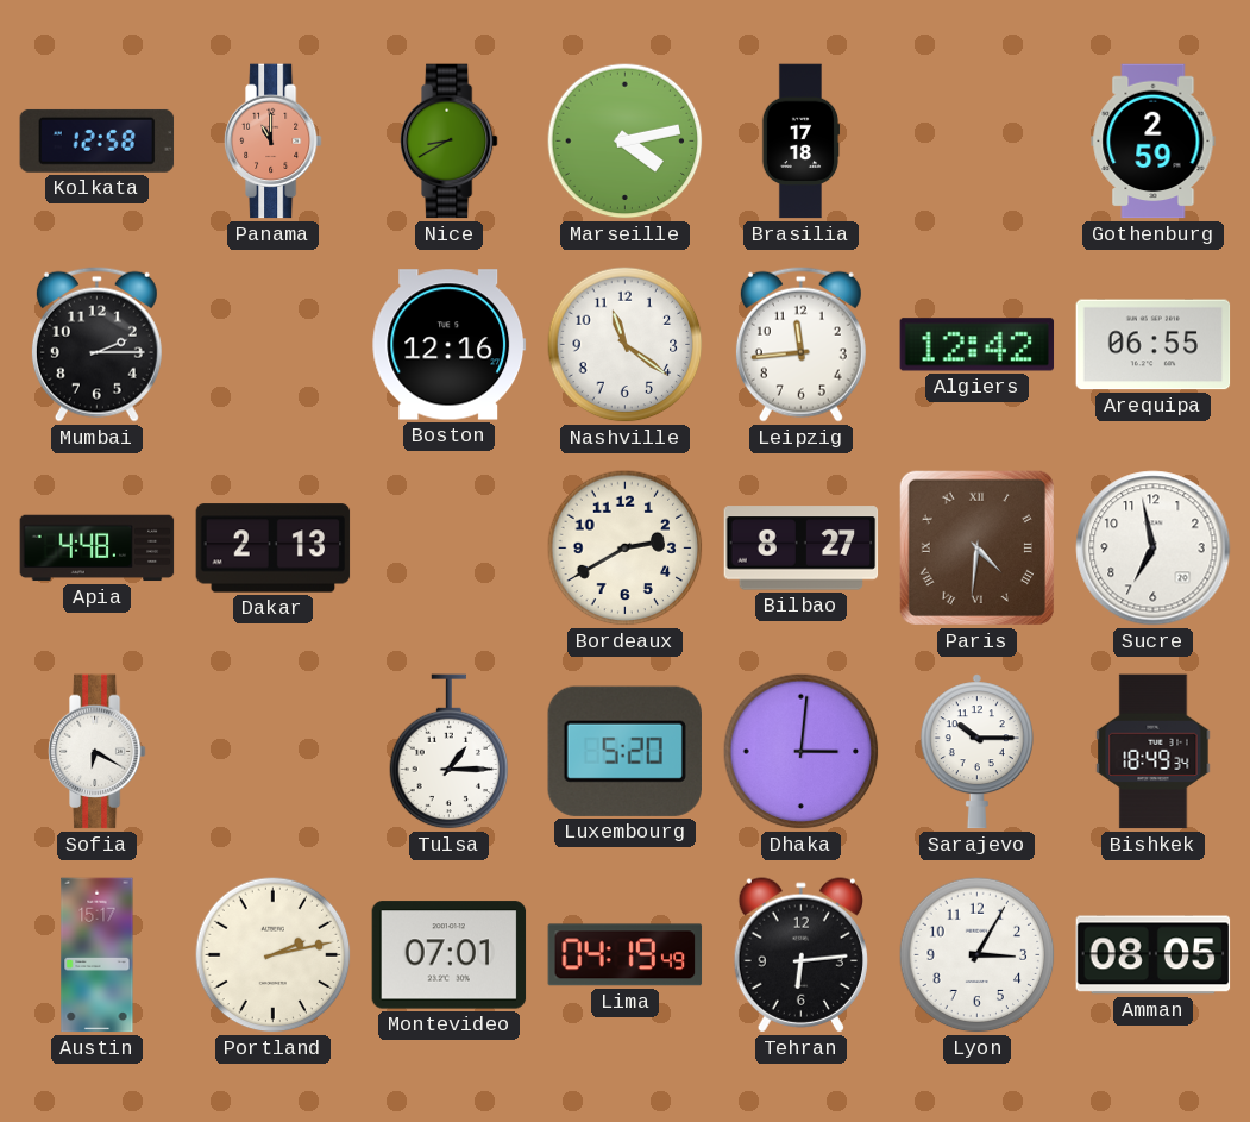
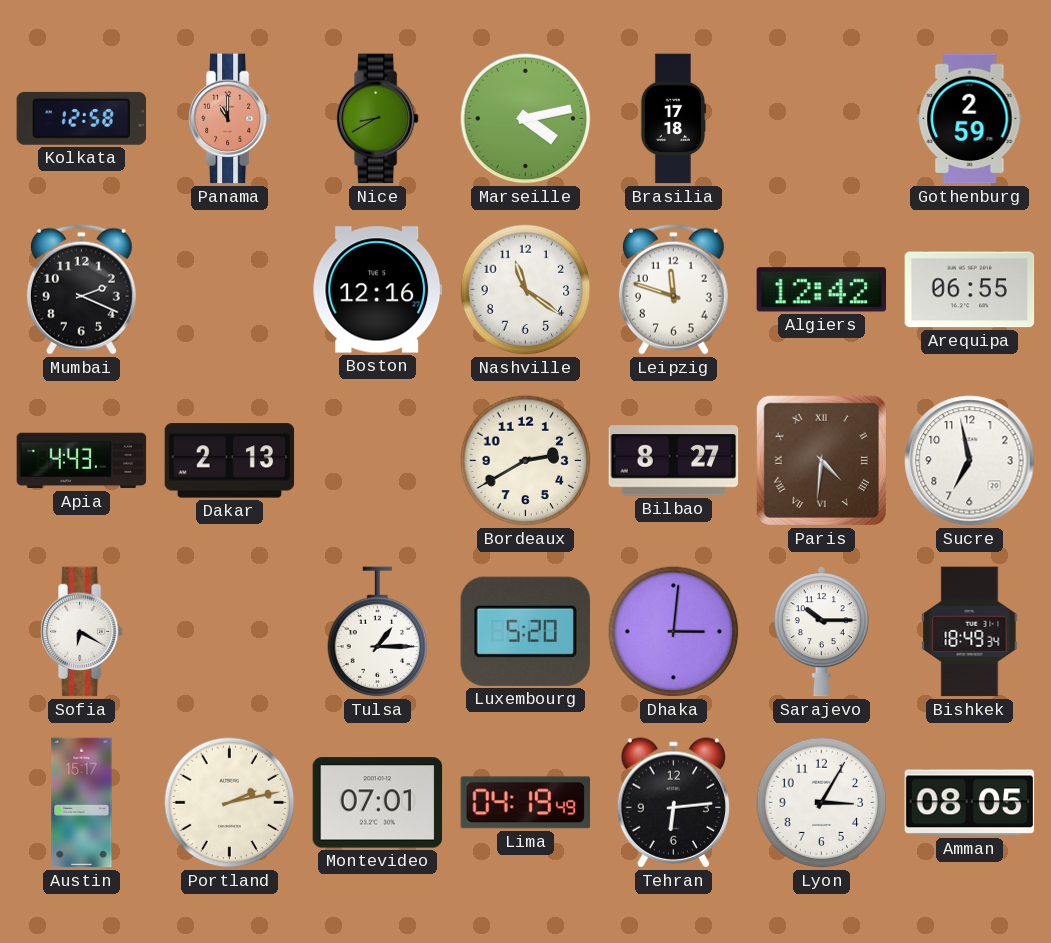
Mumbai: 2:15 -> 2:19 (81, 289)
Leipzig: 11:44 -> 11:48 (673, 289)
Apia: 4:48 -> 4:43 (82, 461)
